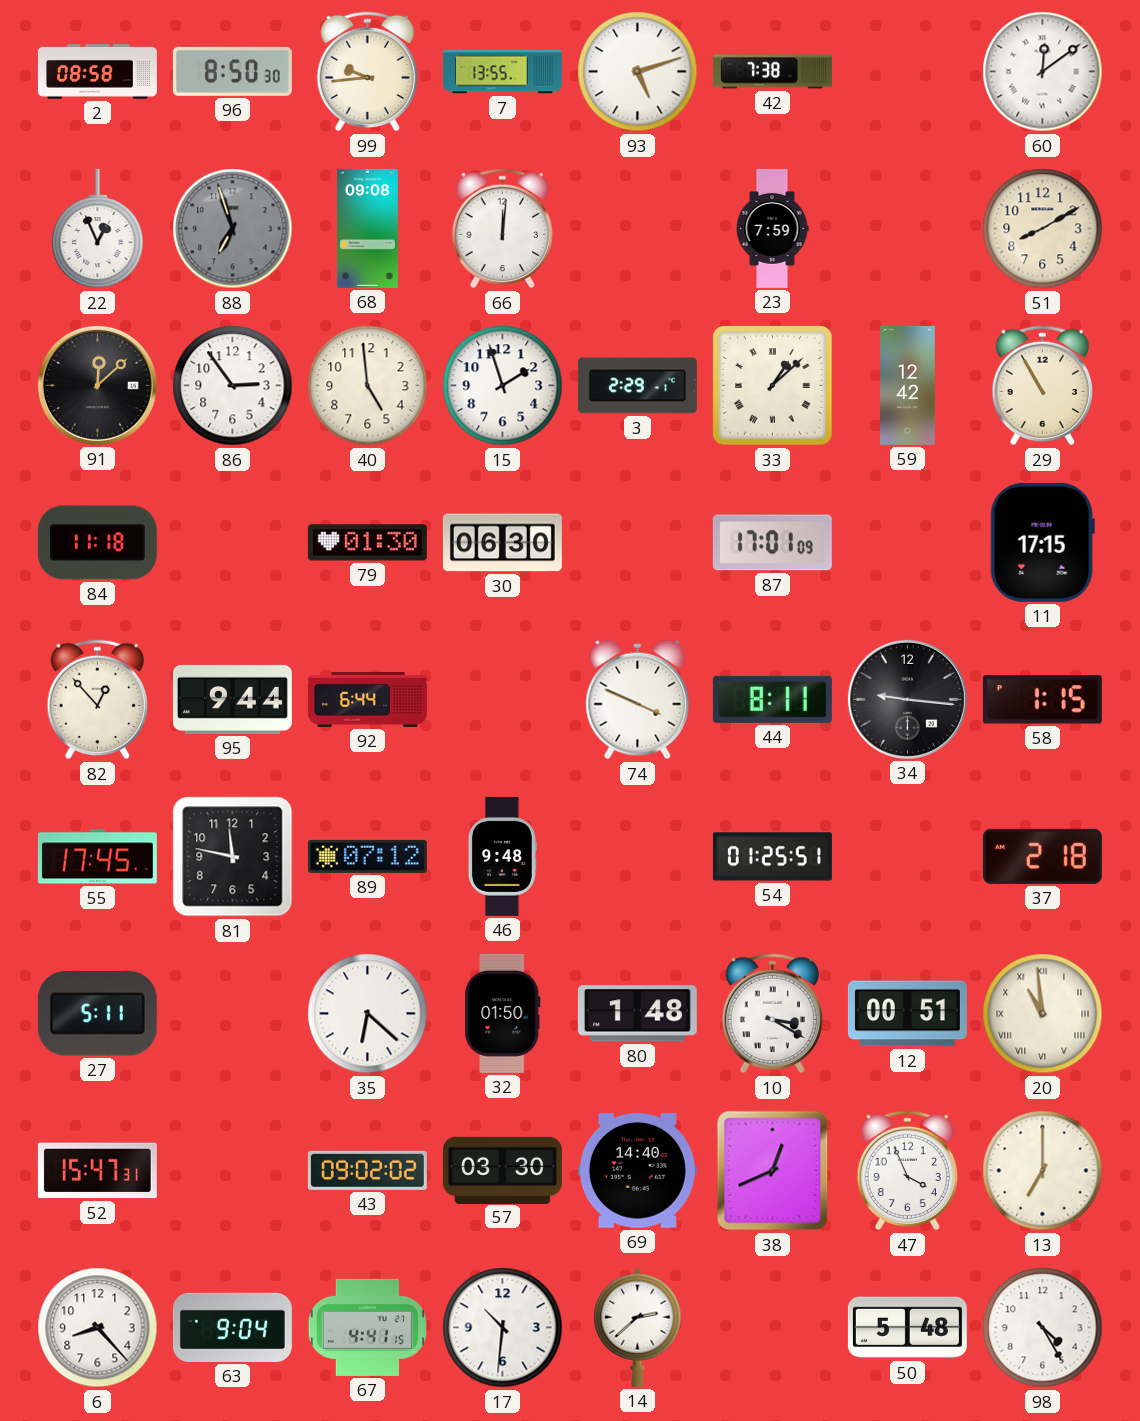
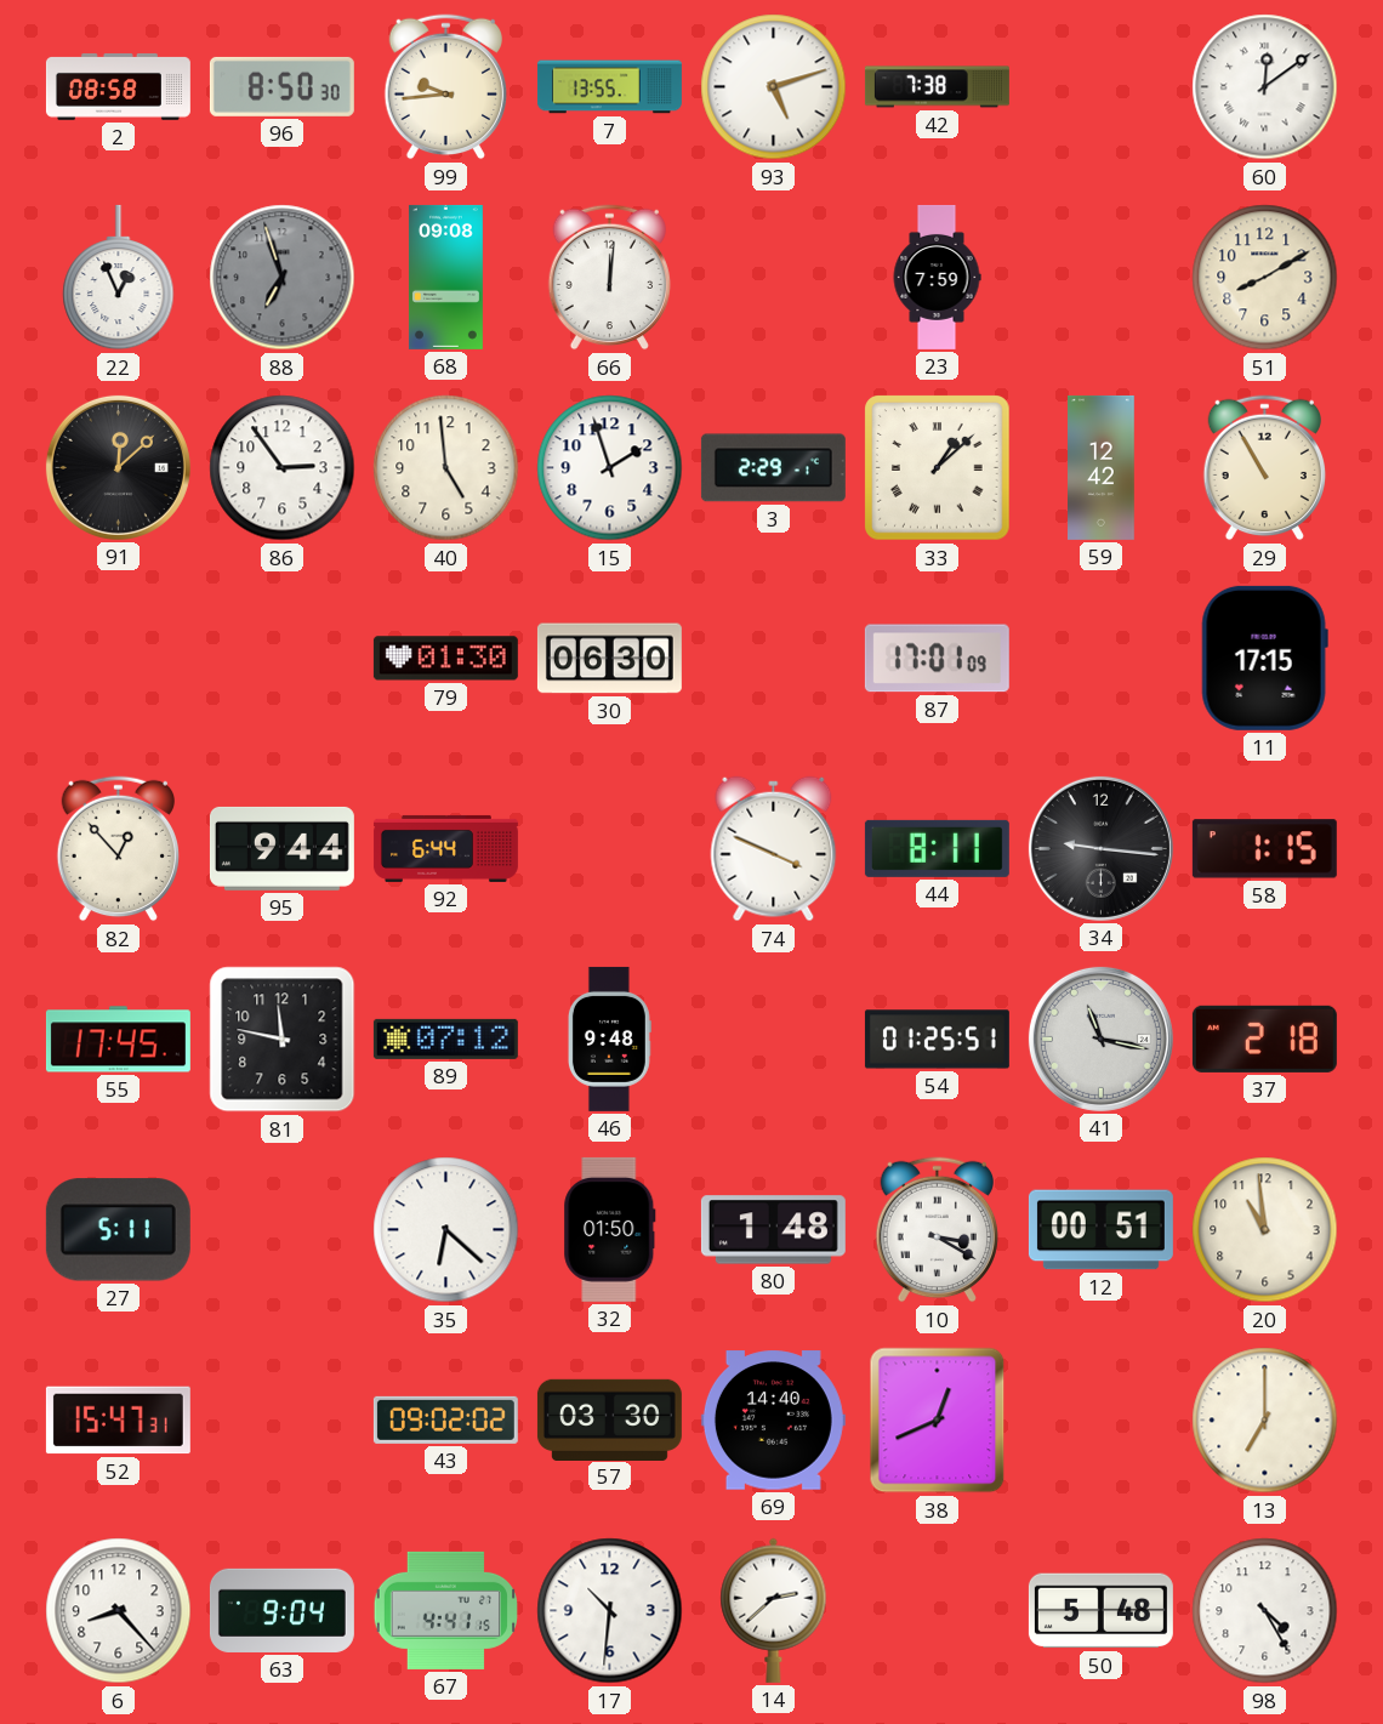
84: 11:18 -> none (97, 543)
41: none -> 11:17 (1100, 1039)
20 numerals: Roman -> Arabic (1265, 1230)
47: 3:56 -> none (907, 1171)
